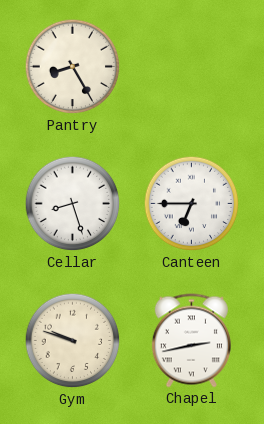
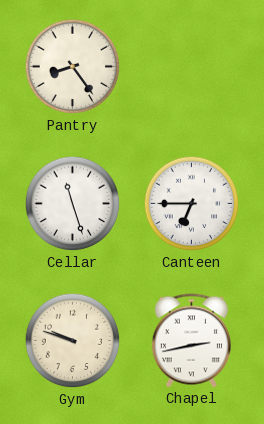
Pantry: 8:25 -> 8:24 (73, 67)
Cellar: 8:27 -> 11:27 (73, 204)
